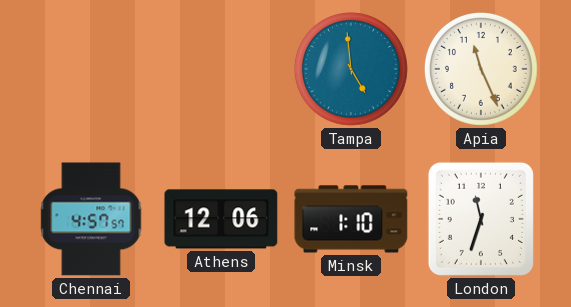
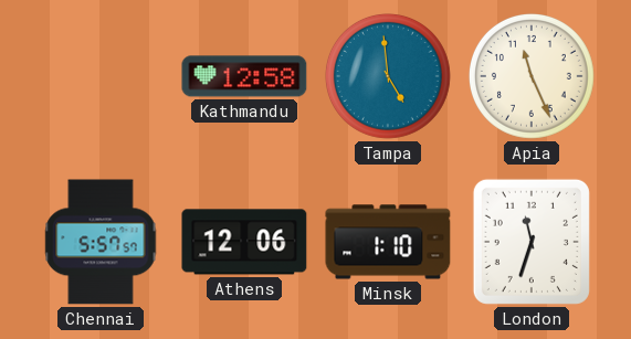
Kathmandu: none -> 12:58 (244, 76)
Chennai: 4:57 -> 5:57 (101, 242)
